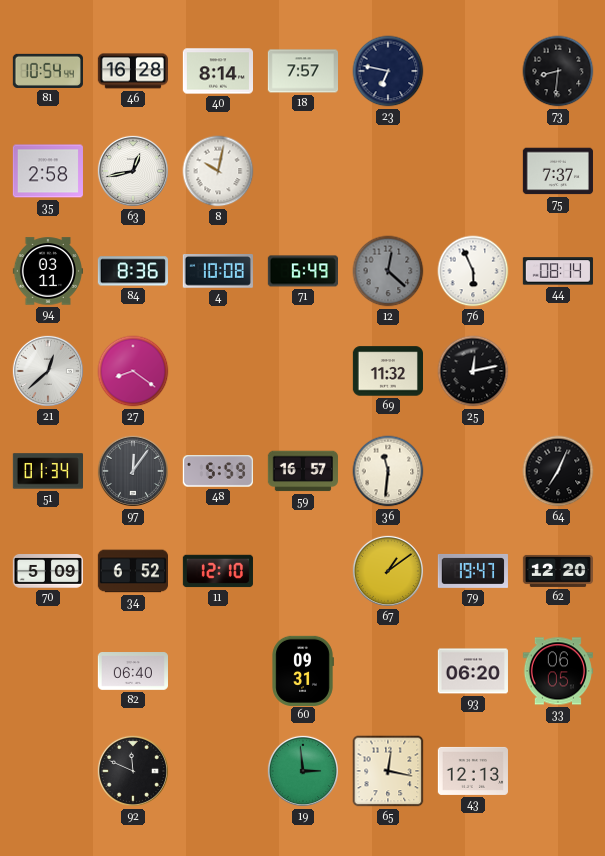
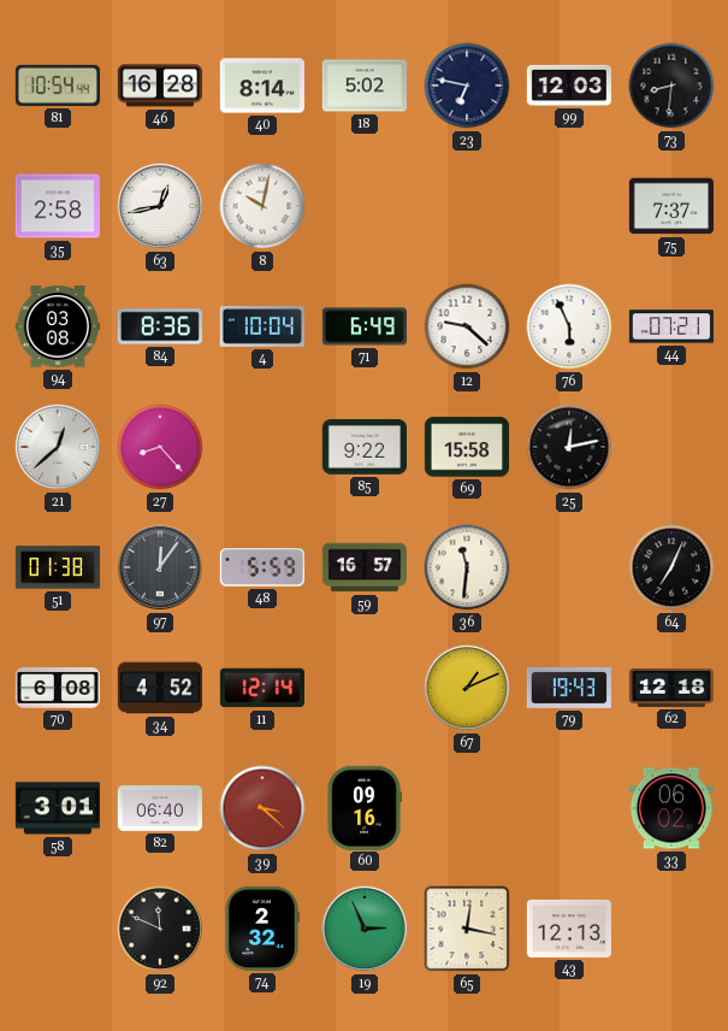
18: 7:57 -> 5:02 (363, 86)
99: none -> 12:03 (569, 86)
94: 03:11 -> 03:08 (57, 326)
4: 10:08 -> 10:04 (262, 328)
12: 12:22 -> 9:22 (467, 326)
12 dial: grey -> white (467, 326)
44: 08:14 -> 07:21 (671, 326)
27: 8:21 -> 8:23 (160, 447)
85: none -> 9:22 (363, 447)
69: 11:32 -> 15:58 (466, 447)
51: 01:34 -> 01:38 (57, 567)
70: 5:09 -> 6:08 (57, 689)
34: 6:52 -> 4:52 (159, 688)
11: 12:10 -> 12:14 (262, 688)
67: 1:09 -> 1:11 (467, 688)
79: 19:47 -> 19:43 (568, 688)
62: 12:20 -> 12:18 (670, 688)
58: none -> 3:01 (58, 808)
39: none -> 3:22 (262, 808)
60: 09:31 -> 09:16 (365, 807)
93: 06:20 -> none (472, 671)
33: 06:05 -> 06:02 (671, 808)
74: none -> 2:32 (262, 929)
19: 2:59 -> 2:56 (365, 929)
